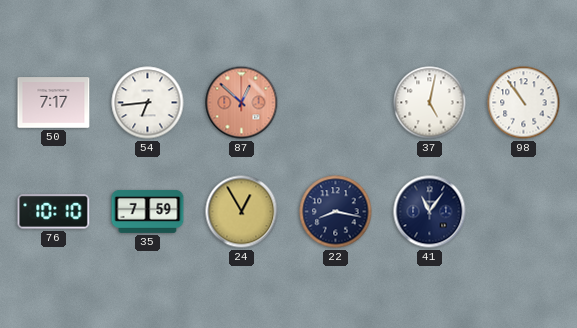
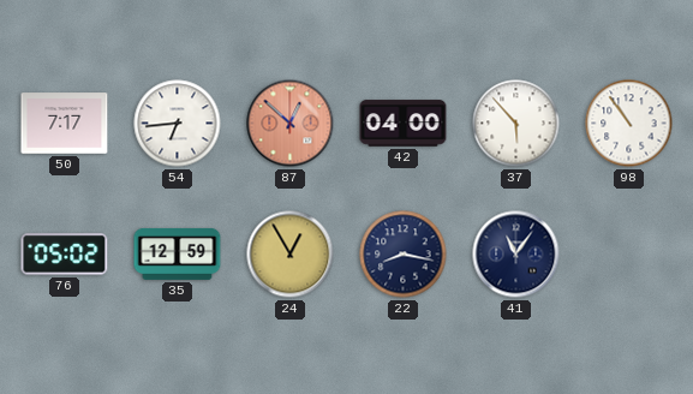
42: none -> 04:00 (404, 124)
37: 5:02 -> 5:53 (516, 124)
76: 10:10 -> 05:02 (65, 255)
35: 7:59 -> 12:59 (178, 253)
